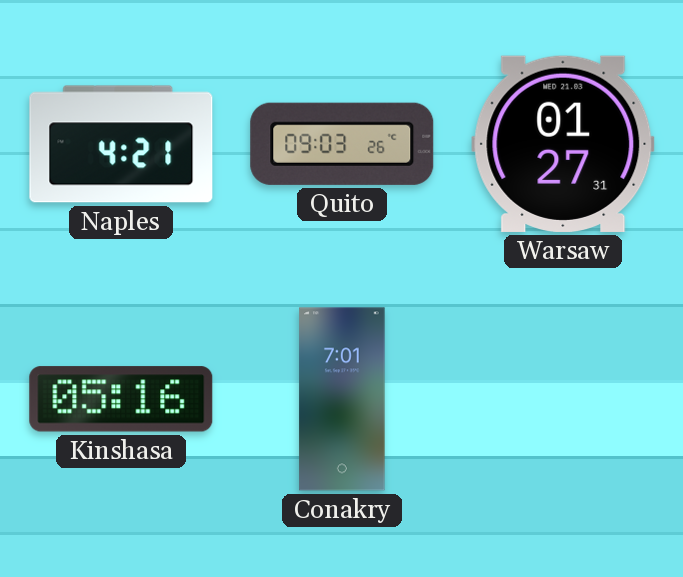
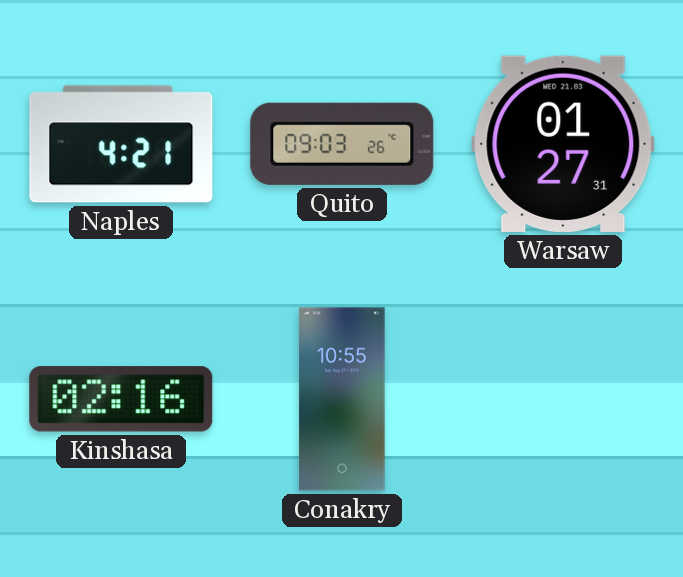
Kinshasa: 05:16 -> 02:16 (121, 399)
Conakry: 7:01 -> 10:55 (342, 399)
